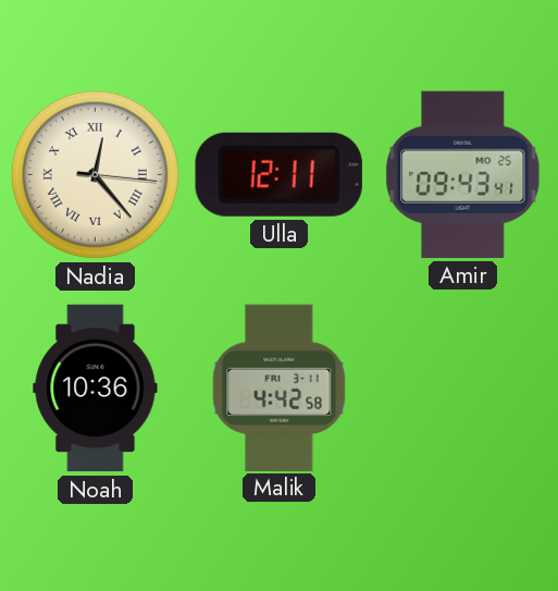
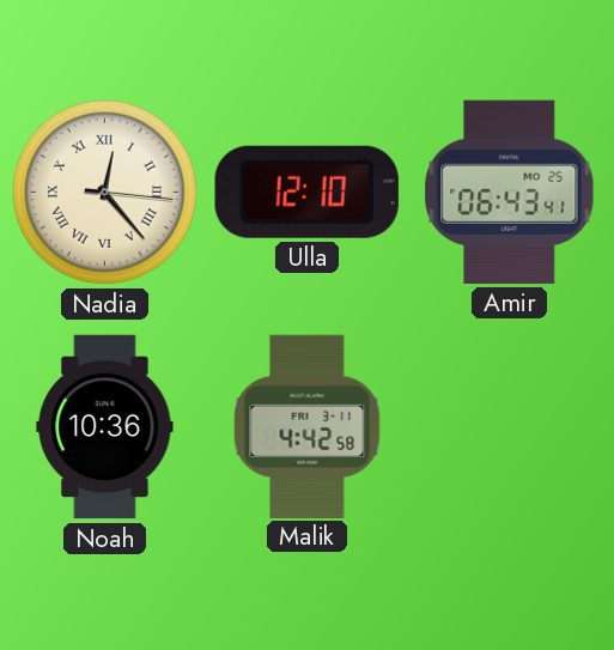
Ulla: 12:11 -> 12:10 (306, 192)
Amir: 09:43 -> 06:43 (510, 192)
